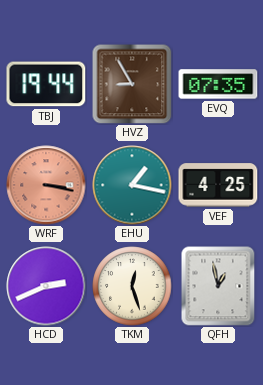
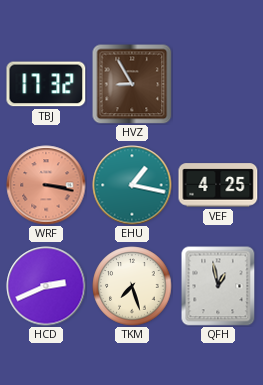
TBJ: 19:44 -> 17:32 (46, 84)
EVQ: 07:35 -> none (218, 84)
TKM: 12:27 -> 7:27 (132, 286)
